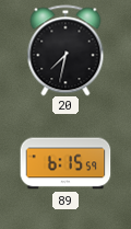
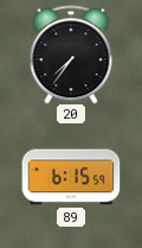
20: 7:32 -> 7:36 (71, 55)
